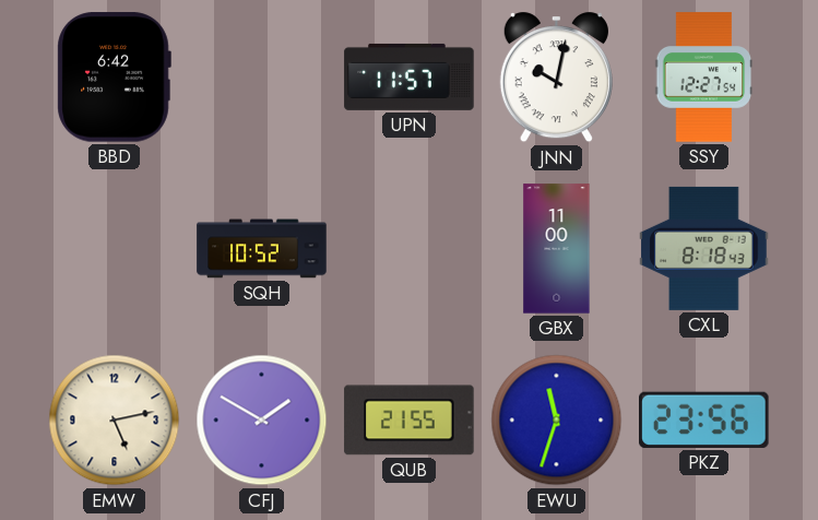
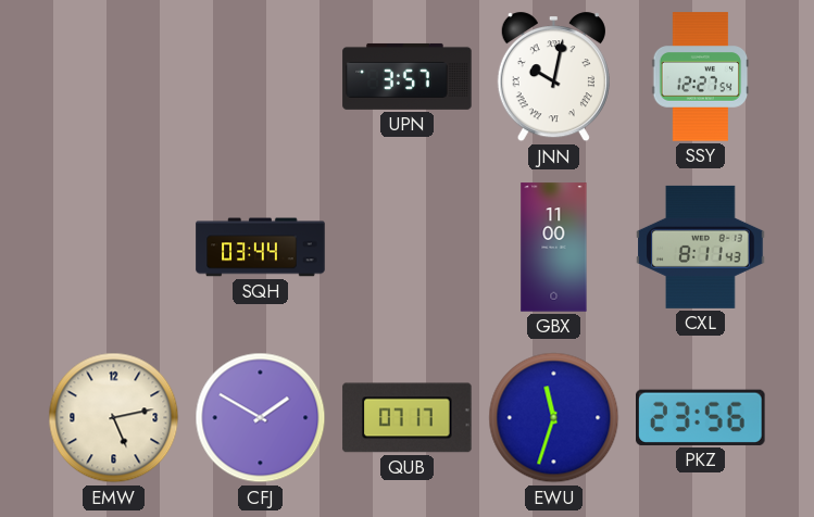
BBD: 6:42 -> none (114, 78)
UPN: 11:57 -> 3:57 (408, 76)
SQH: 10:52 -> 03:44 (261, 248)
CXL: 8:18 -> 8:11 (701, 247)
QUB: 21:55 -> 07:17 (408, 418)
